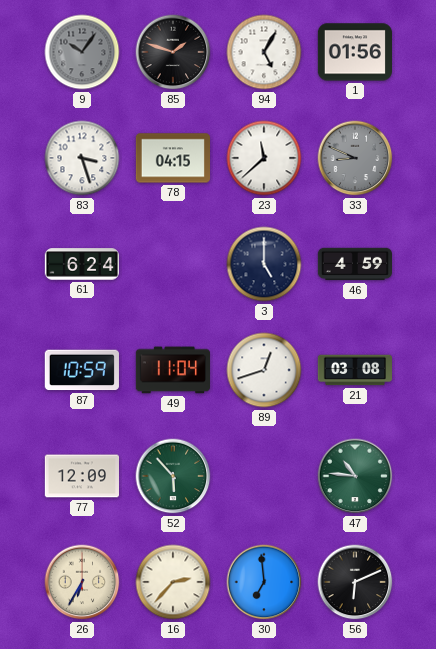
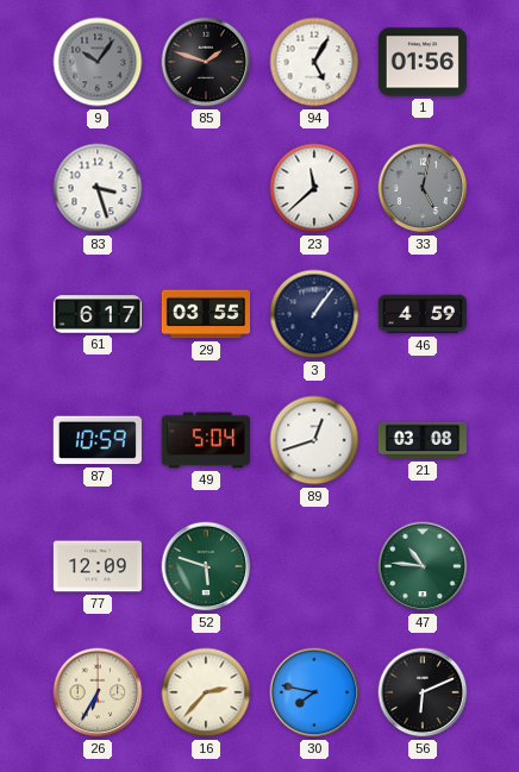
78: 04:15 -> none (172, 158)
33: 8:49 -> 5:02 (423, 188)
61: 6:24 -> 6:17 (96, 314)
29: none -> 03:55 (205, 314)
3: 5:00 -> 1:06 (314, 314)
49: 11:04 -> 5:04 (205, 440)
52: 5:53 -> 5:48 (206, 566)
30: 6:59 -> 7:47 (314, 692)
